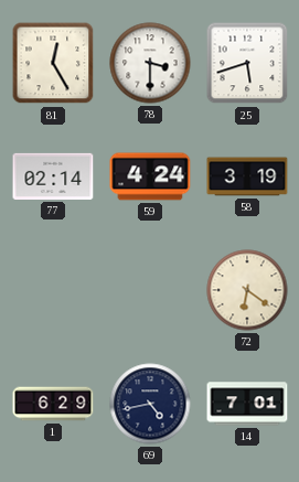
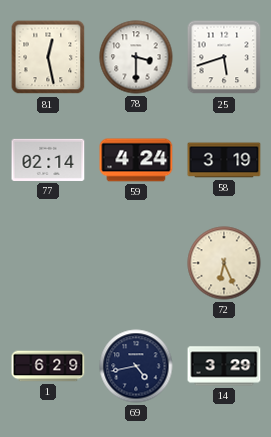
81: 12:25 -> 12:28 (48, 57)
72: 6:21 -> 6:26 (224, 263)
14: 7:01 -> 3:29 (224, 366)
